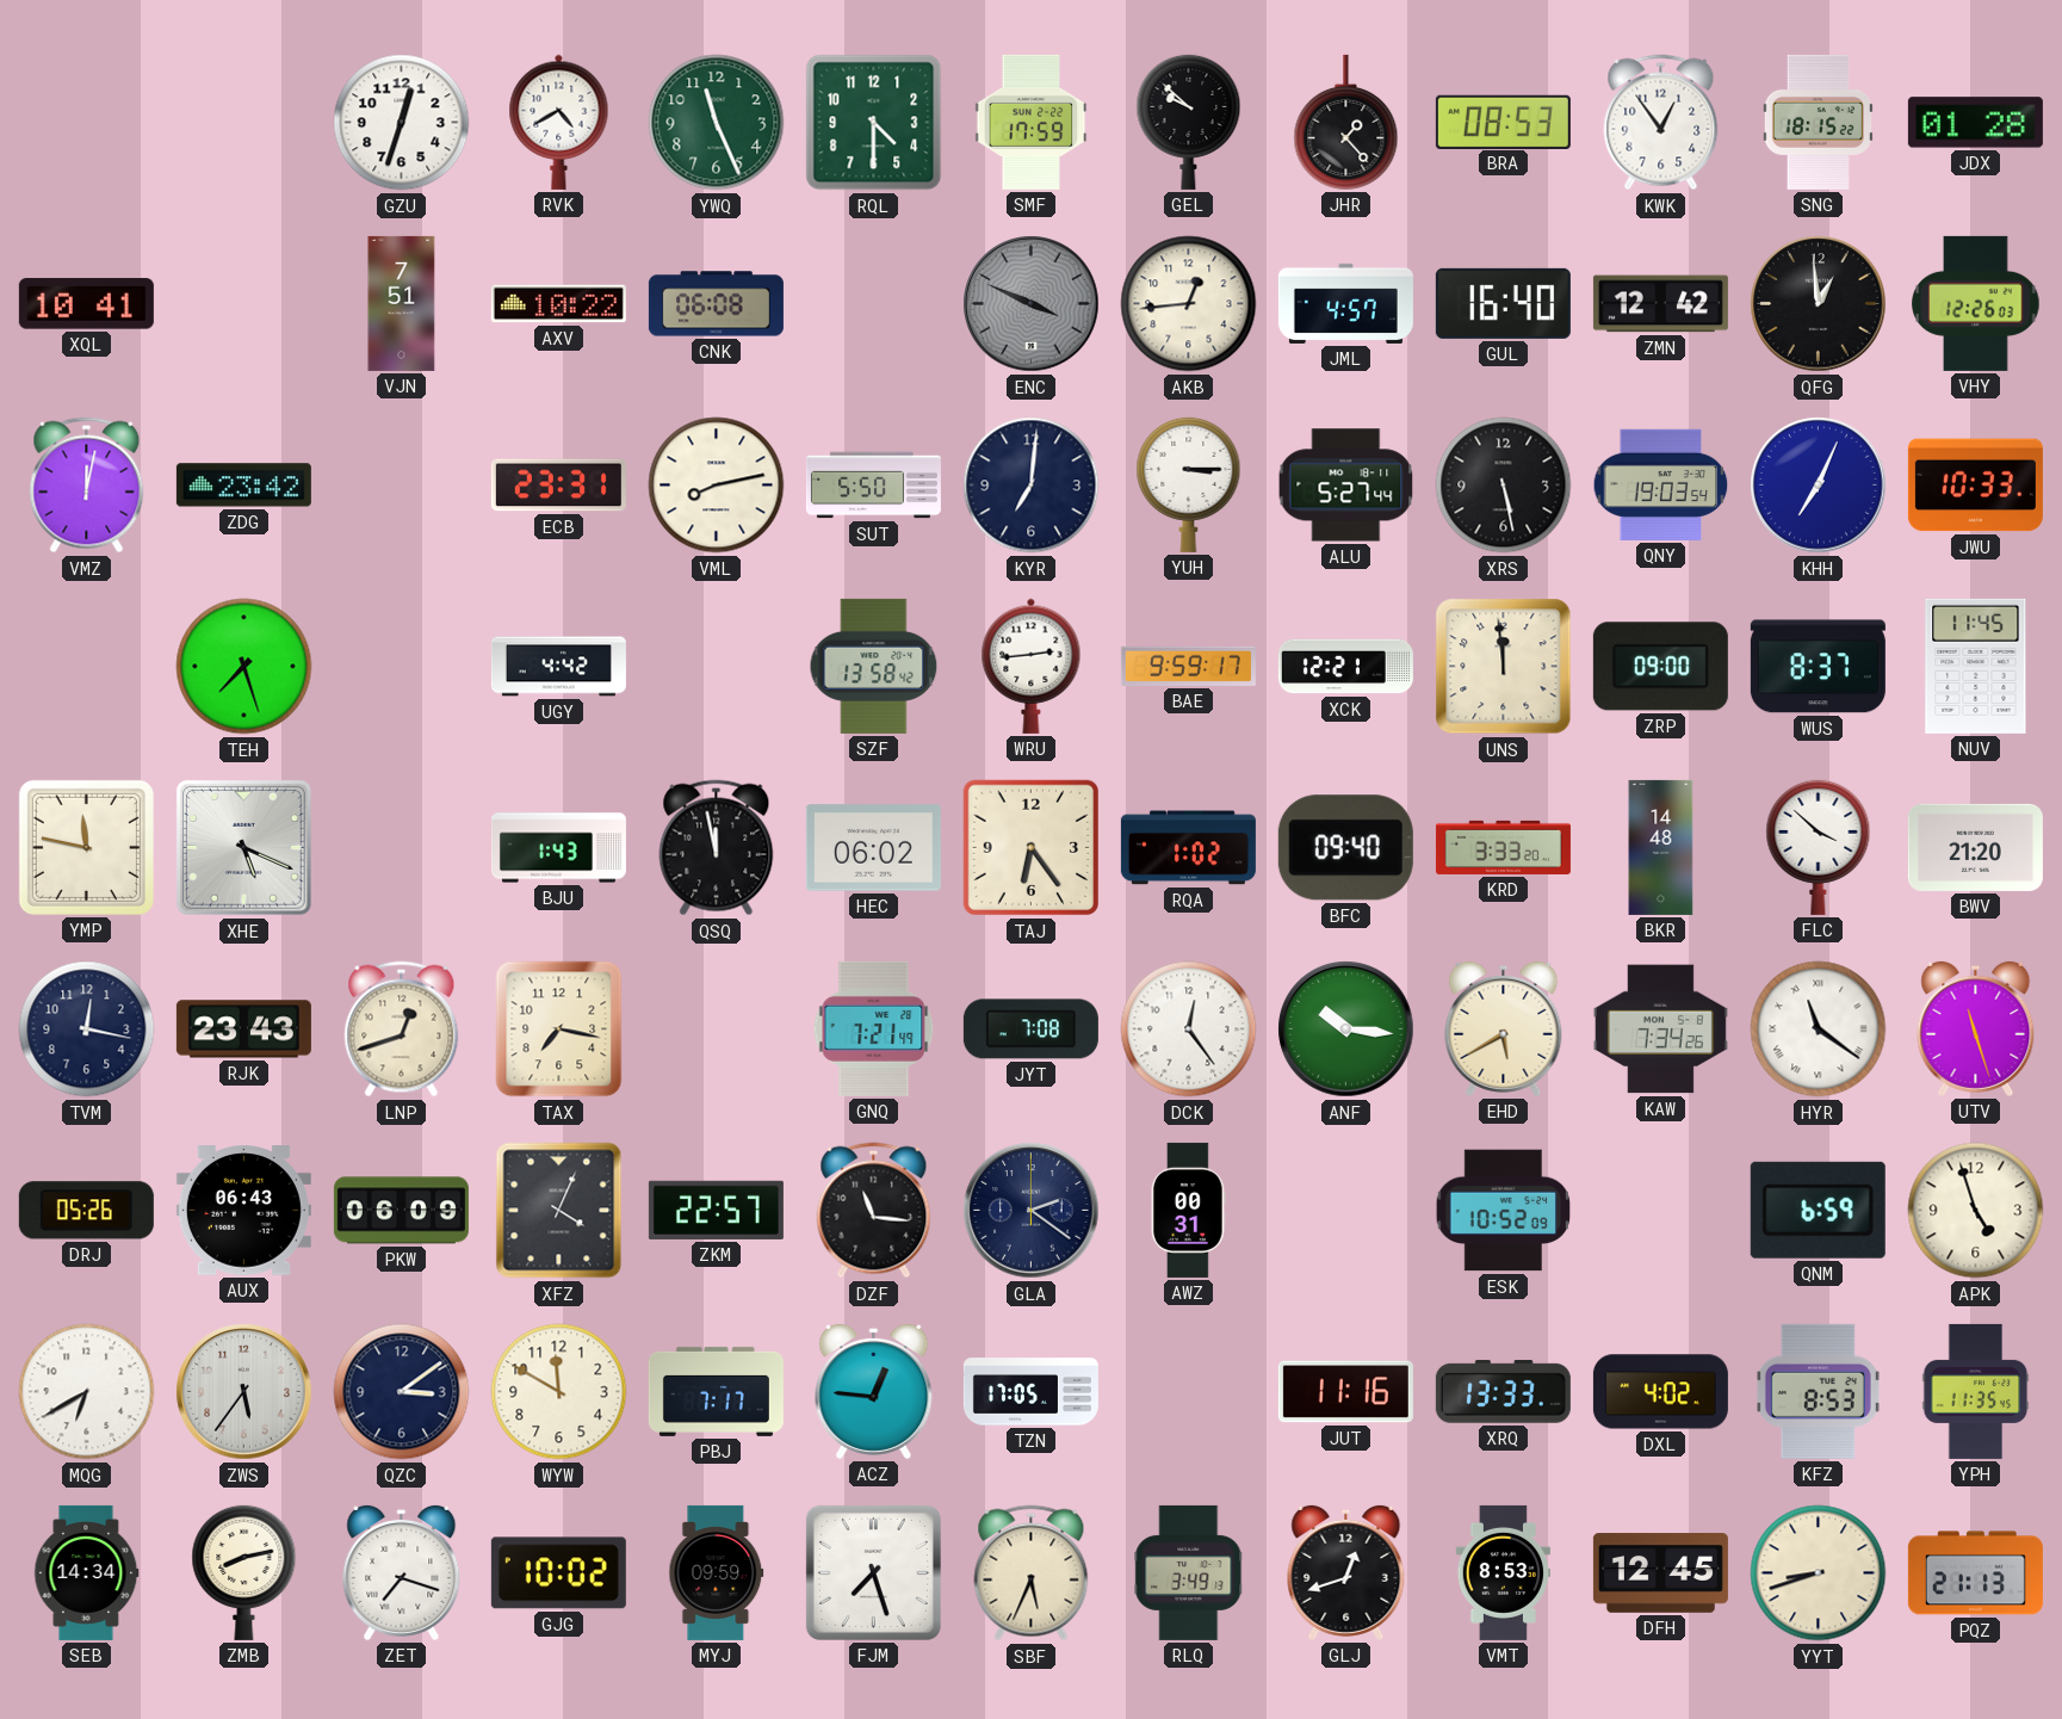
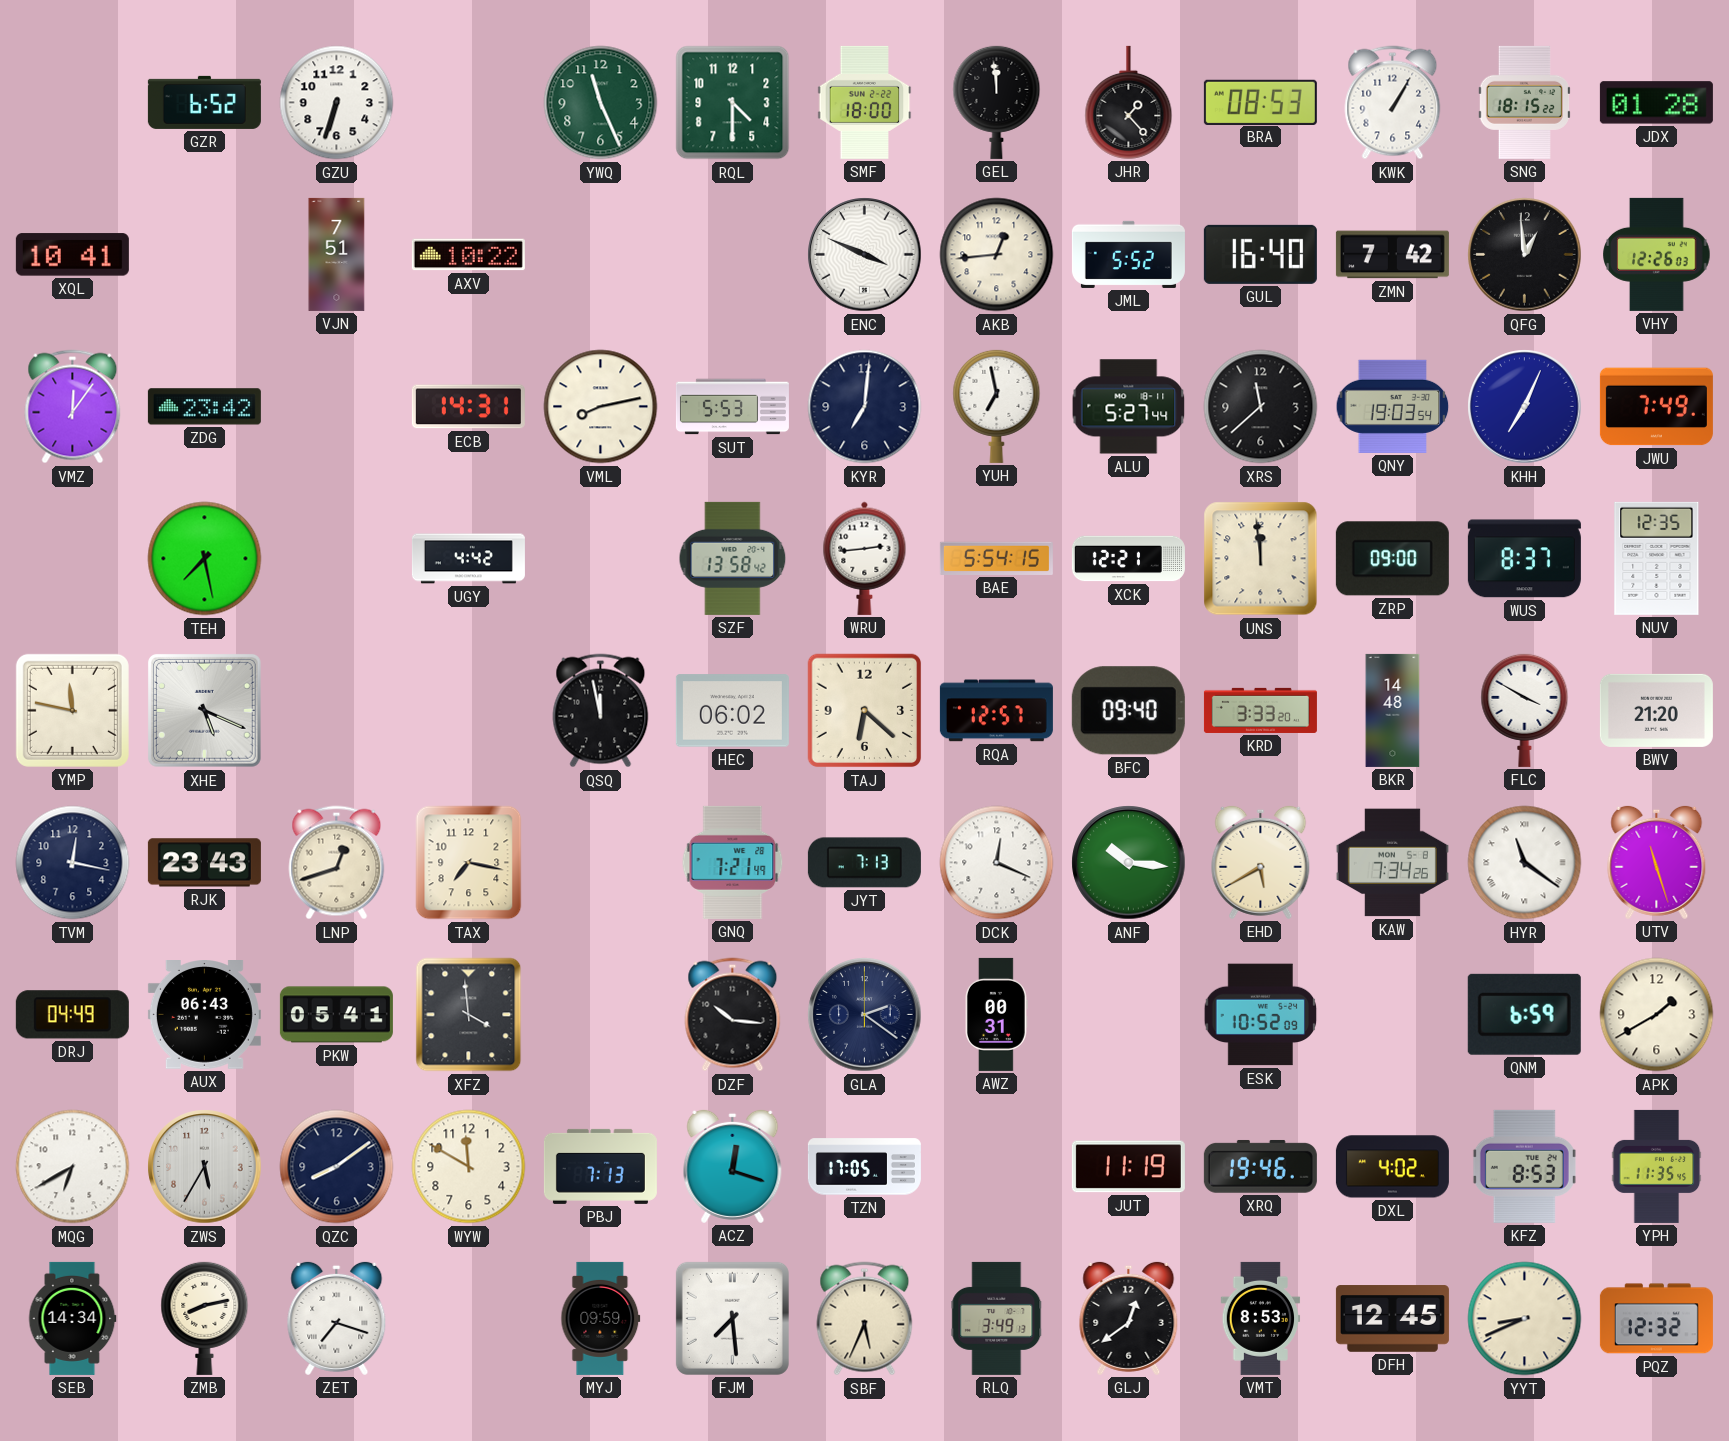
GZR: none -> 6:52 (204, 102)
GZU: 12:33 -> 6:33 (337, 103)
RVK: 4:40 -> none (559, 122)
SMF: 17:59 -> 18:00 (865, 102)
GEL: 9:52 -> 11:59 (997, 102)
KWK: 12:54 -> 1:05 (1393, 103)
CNK: 06:08 -> none (716, 304)
ENC dial: grey -> white (865, 255)
JML: 4:57 -> 5:52 (1128, 254)
ZMN: 12:42 -> 7:42 (1392, 255)
VMZ: 12:02 -> 12:06 (73, 407)
ECB: 23:31 -> 14:31 (468, 407)
SUT: 5:50 -> 5:53 (732, 407)
YUH: 3:15 -> 6:58 (997, 406)
XRS: 5:28 -> 11:38 (1261, 407)
JWU: 10:33 -> 7:49 (1656, 407)
TEH: 7:27 -> 7:28 (205, 559)
BAE: 9:59 -> 5:54 (996, 558)
NUV: 11:45 -> 12:35 (1657, 558)
BJU: 1:43 -> none (558, 848)
TAJ: 6:24 -> 6:22 (865, 711)
RQA: 1:02 -> 12:57 (996, 711)
FLC: 3:52 -> 3:50 (1525, 710)
JYT: 7:08 -> 7:13 (864, 863)
DCK: 12:24 -> 12:19 (997, 863)
DRJ: 05:26 -> 04:49 (72, 1015)
PKW: 06:09 -> 05:41 (336, 1015)
XFZ: 4:04 -> 3:59 (469, 1015)
ZKM: 22:57 -> none (716, 1210)
DZF: 11:16 -> 10:16 (733, 1015)
APK: 4:57 -> 1:40 (1657, 1015)
ZWS: 5:36 -> 5:35 (205, 1167)
QZC: 3:09 -> 8:09 (337, 1167)
PBJ: 7:17 -> 7:13 (600, 1166)
ACZ: 12:46 -> 12:18 (733, 1166)
JUT: 11:16 -> 11:19 (1128, 1167)
XRQ: 13:33 -> 19:46 (1260, 1166)
GJG: 10:02 -> none (558, 1573)
FJM: 7:27 -> 7:29 (732, 1318)
GLJ: 12:42 -> 12:39 (1129, 1318)
YYT: 8:42 -> 8:41 (1525, 1319)
PQZ: 21:13 -> 12:32 (1656, 1319)
